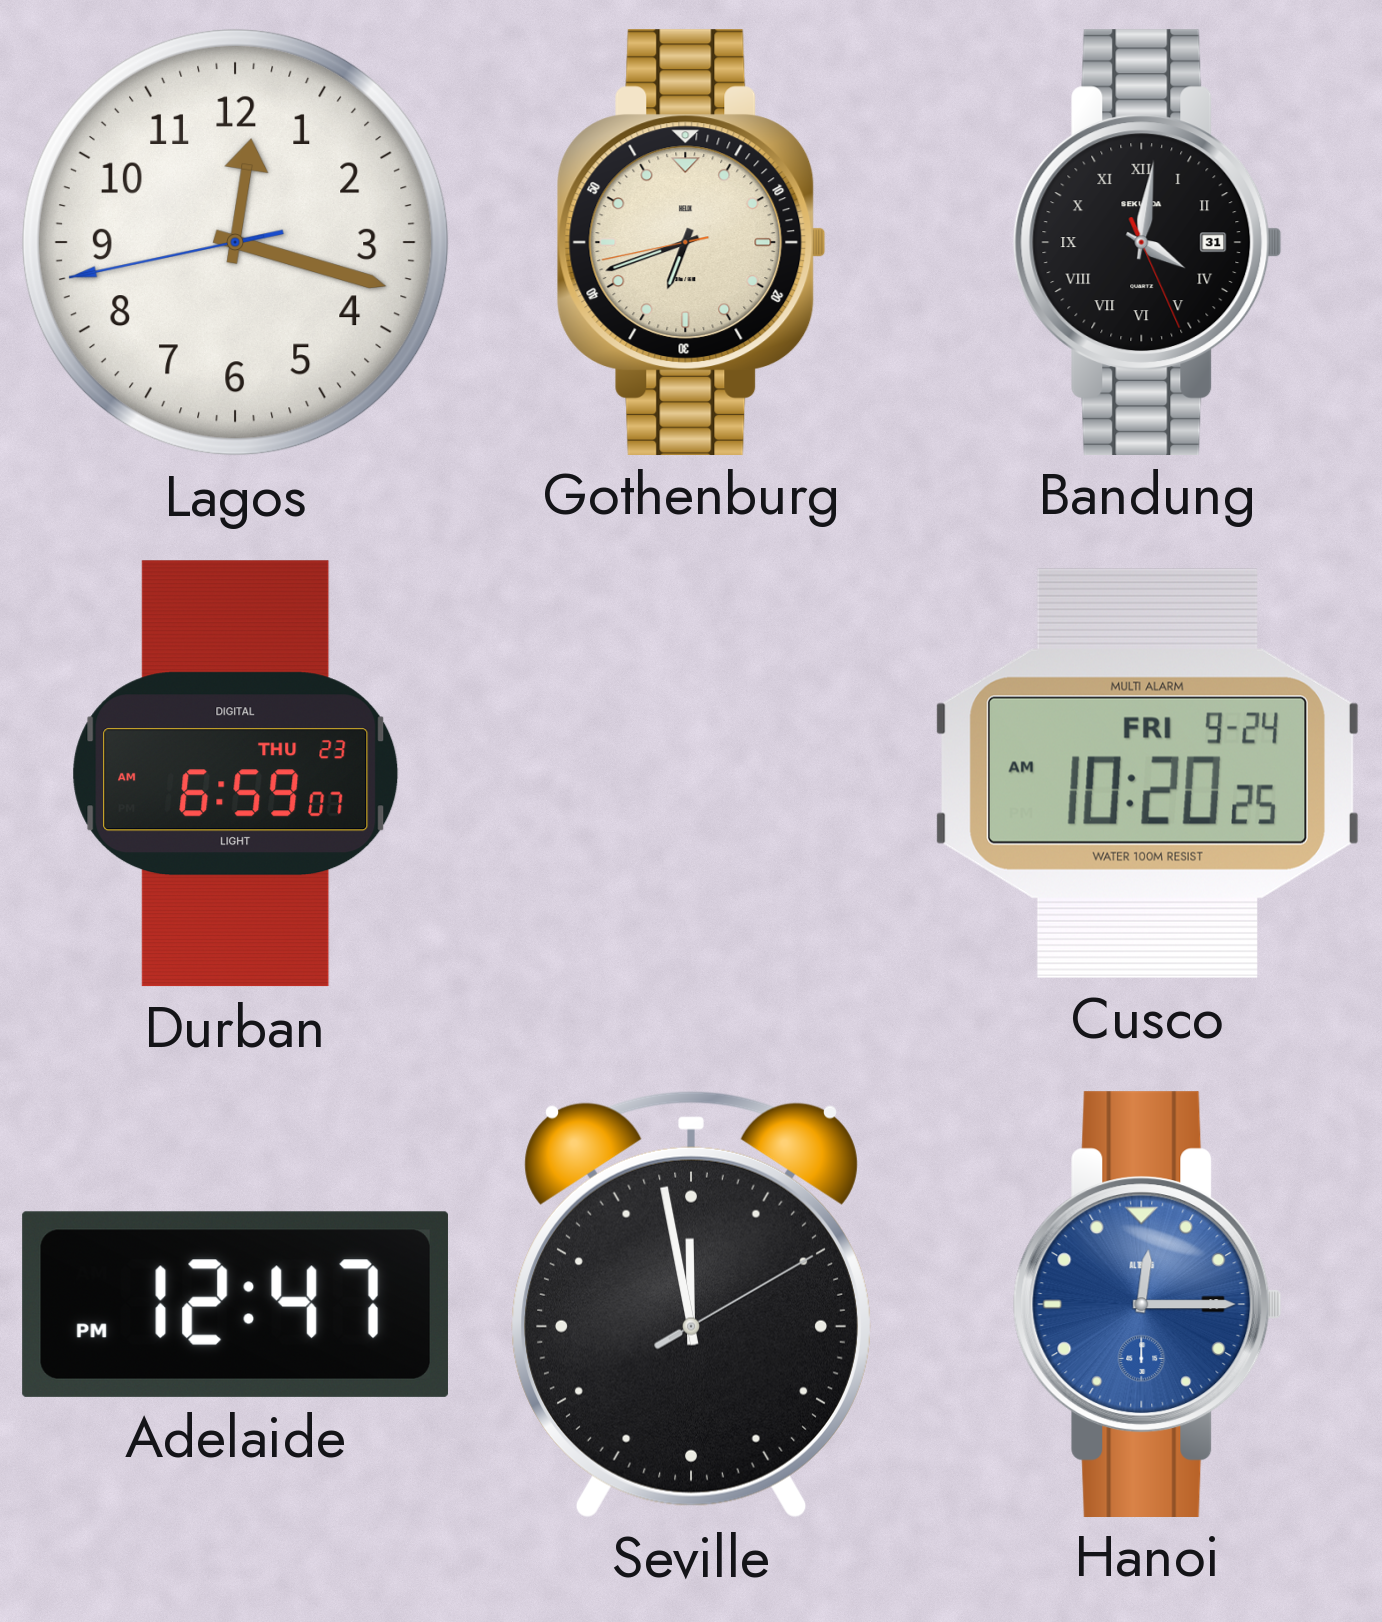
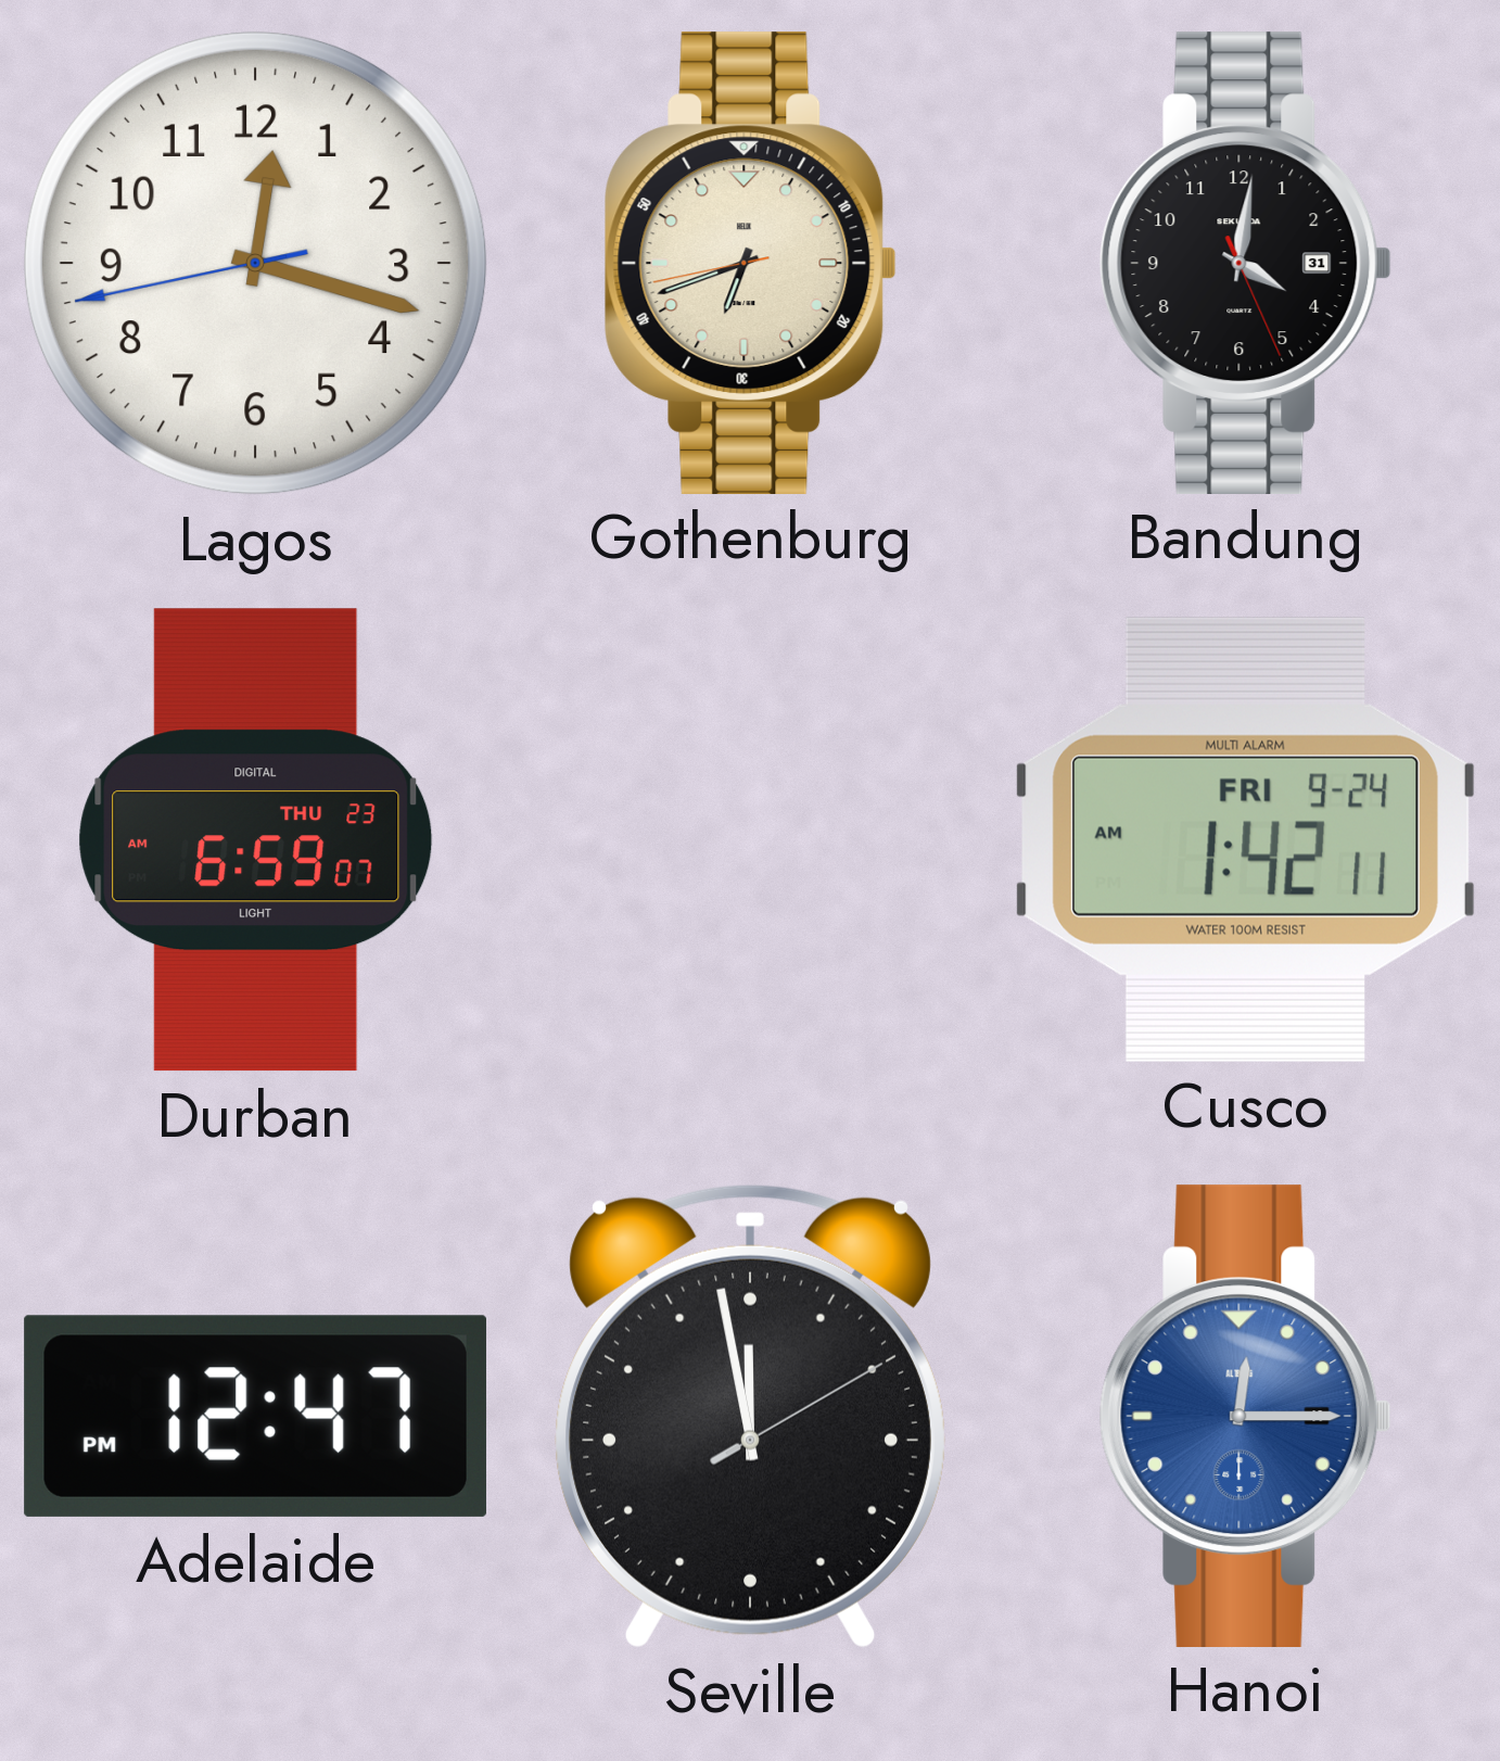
Bandung numerals: Roman -> Arabic (1245, 263)
Cusco: 10:20 -> 1:42 (1245, 839)
